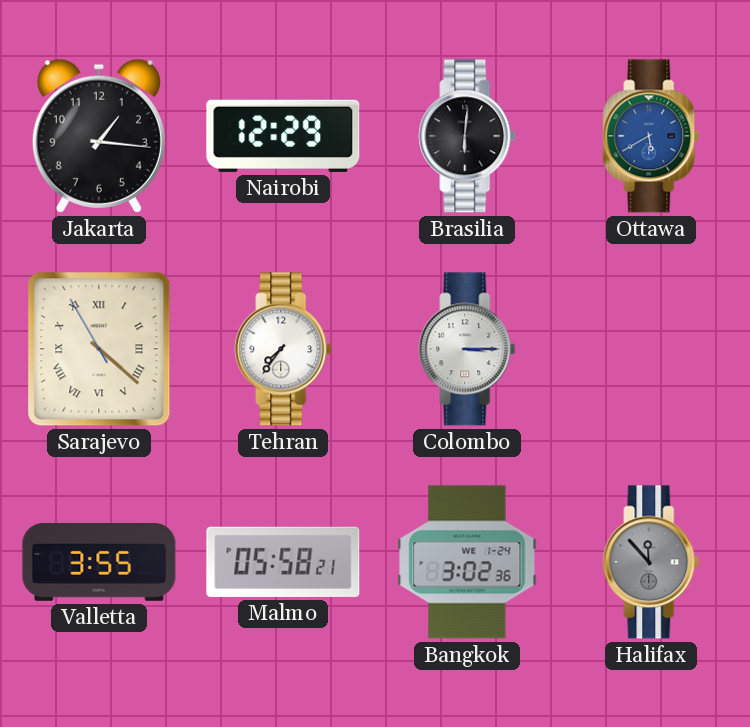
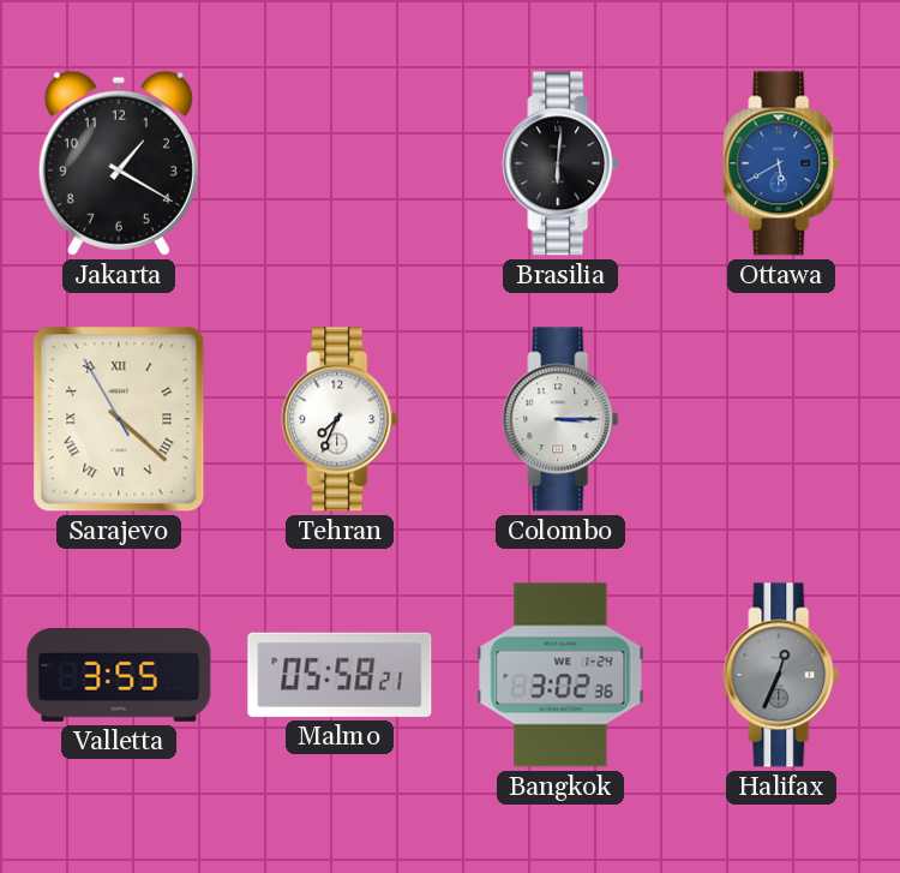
Jakarta: 1:16 -> 1:20 (119, 163)
Nairobi: 12:29 -> none (283, 136)
Tehran: 7:36 -> 7:34 (340, 419)
Halifax: 11:53 -> 12:34 (781, 675)
